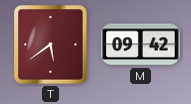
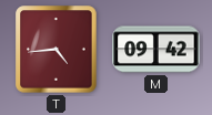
T: 5:39 -> 4:44 (57, 50)
